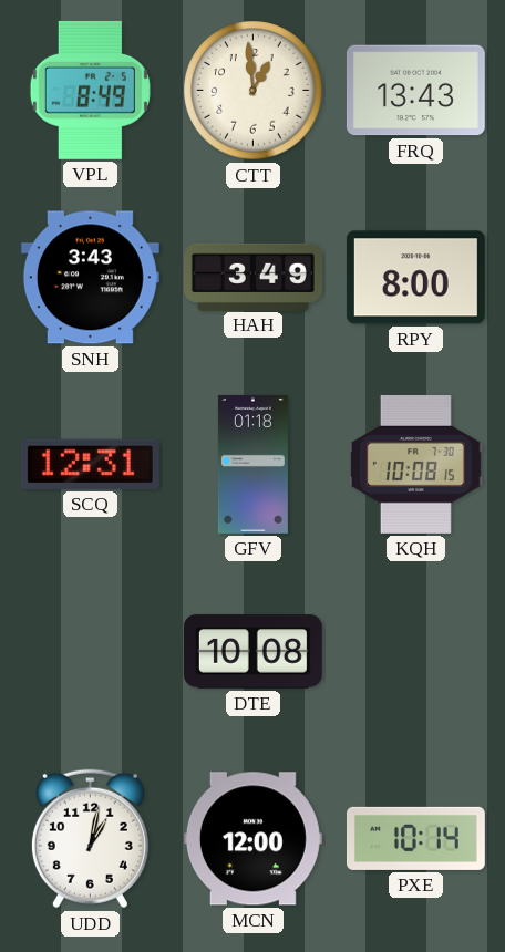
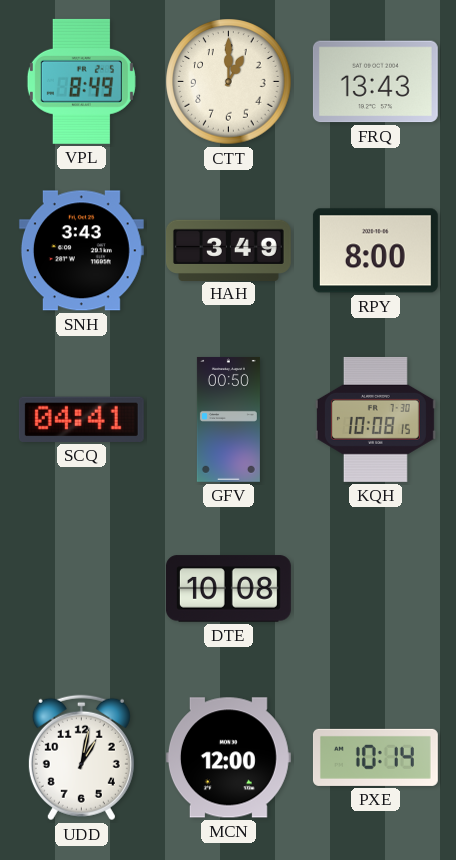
CTT: 12:59 -> 1:00 (229, 82)
SCQ: 12:31 -> 04:41 (81, 419)
GFV: 01:18 -> 00:50 (228, 419)
